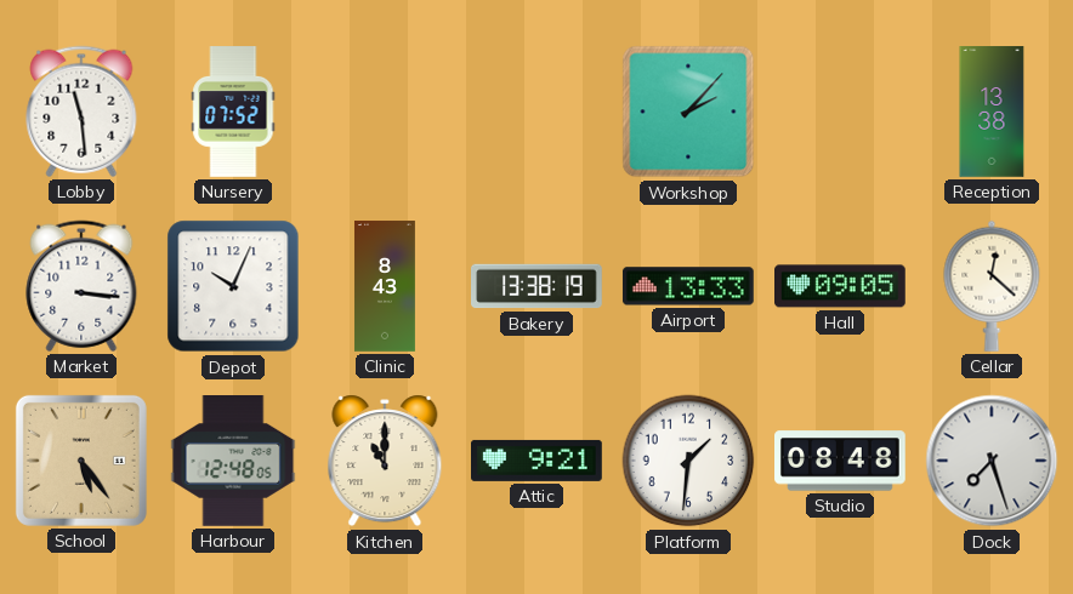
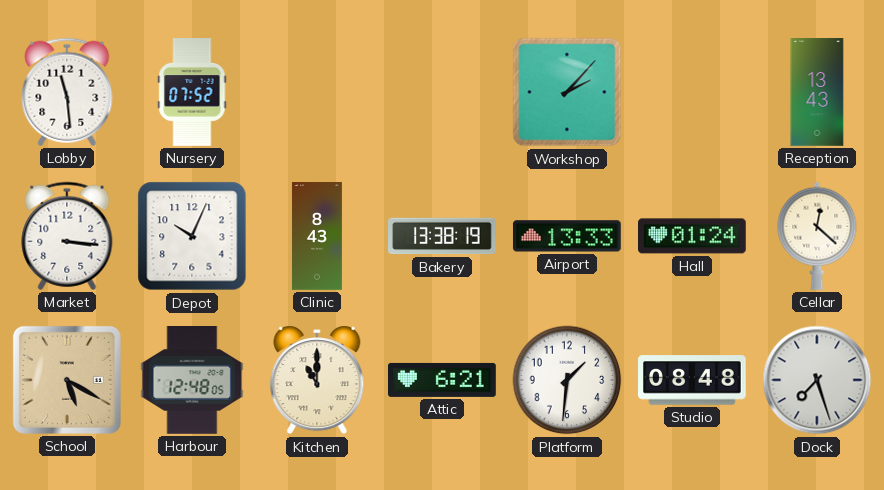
Reception: 13:38 -> 13:43 (817, 92)
Hall: 09:05 -> 01:24 (693, 236)
School: 5:24 -> 5:20 (67, 380)
Attic: 9:21 -> 6:21 (443, 380)
